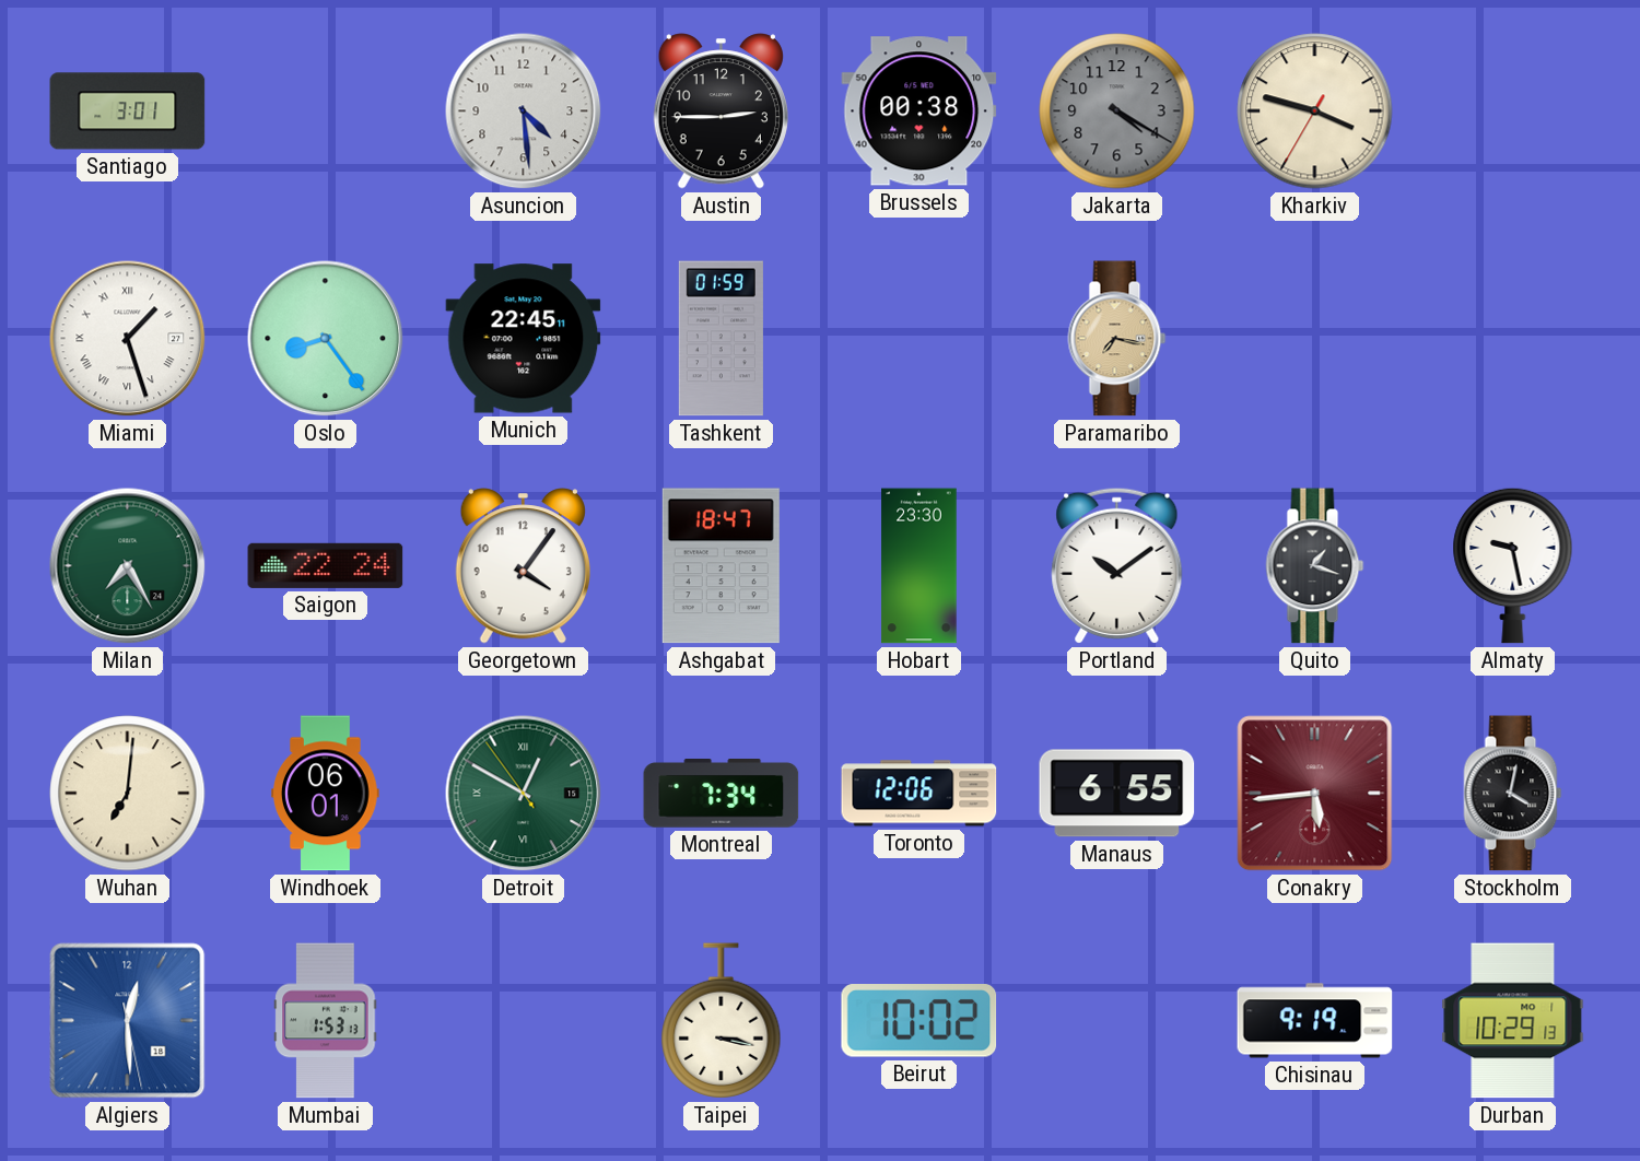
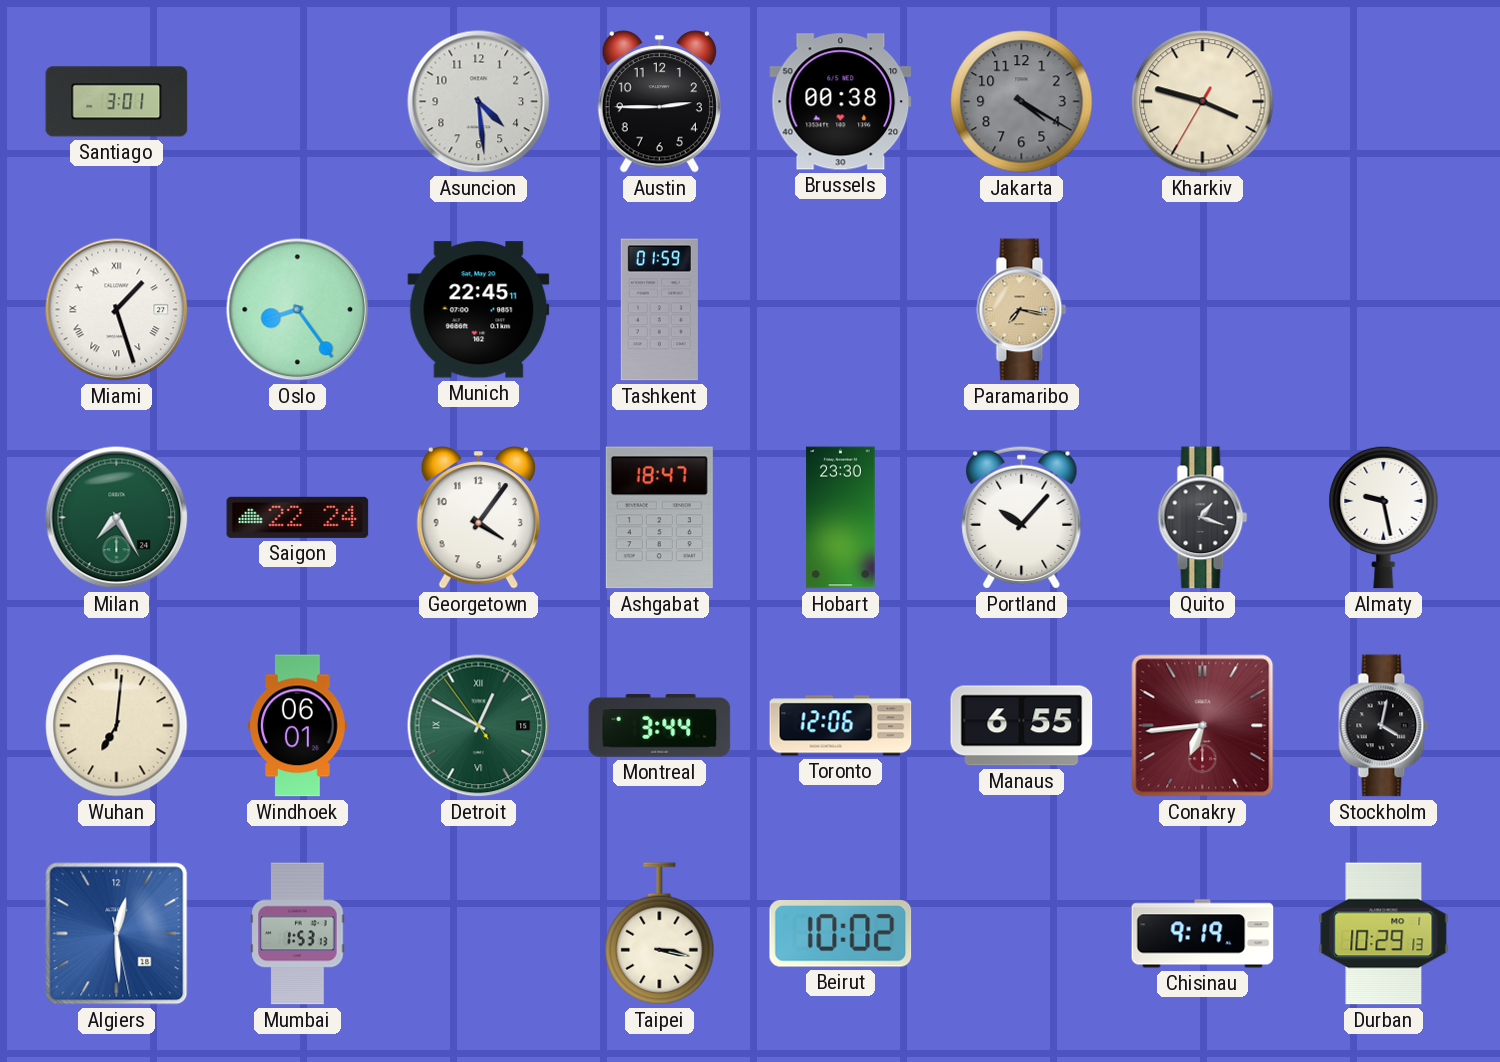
Portland: 10:09 -> 10:07 (1022, 517)
Montreal: 7:34 -> 3:44 (660, 726)
Conakry: 5:44 -> 6:44 (1203, 726)
